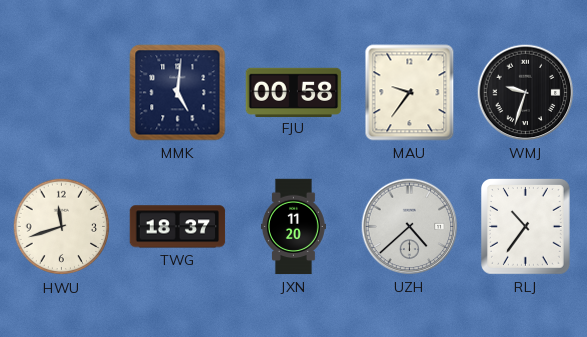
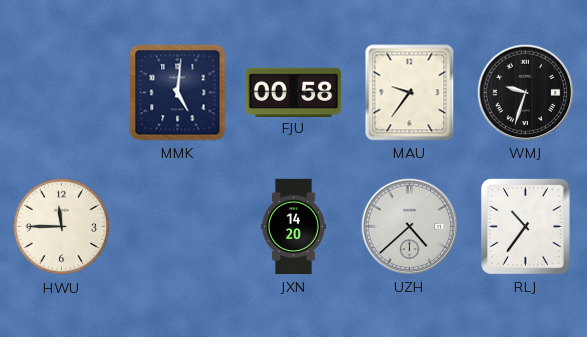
HWU: 11:42 -> 11:45 (62, 227)
TWG: 18:37 -> none (178, 227)
JXN: 11:20 -> 14:20 (293, 227)
